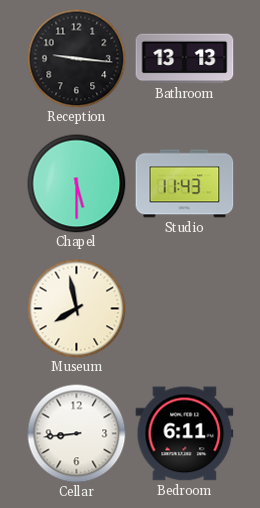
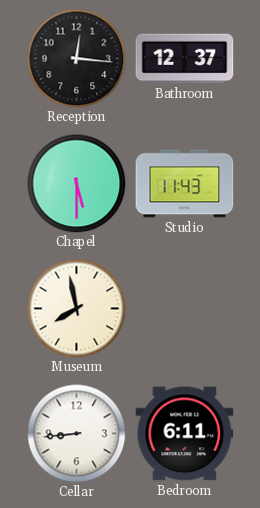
Reception: 9:16 -> 12:16 (77, 59)
Bathroom: 13:13 -> 12:37 (185, 59)
